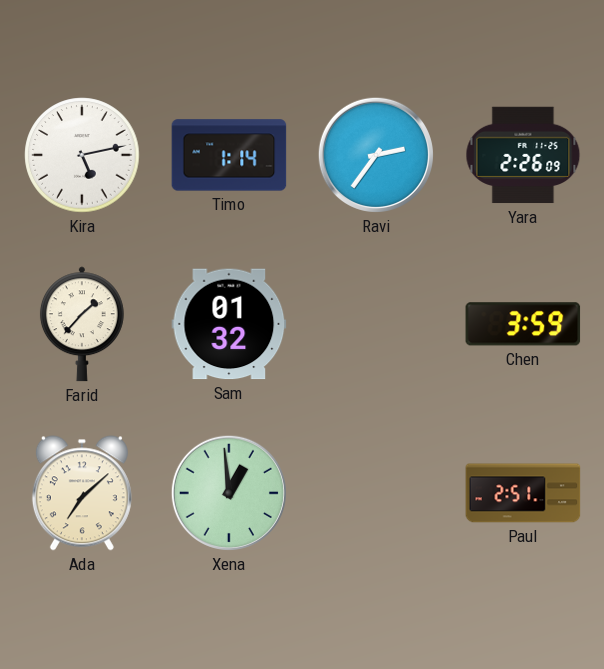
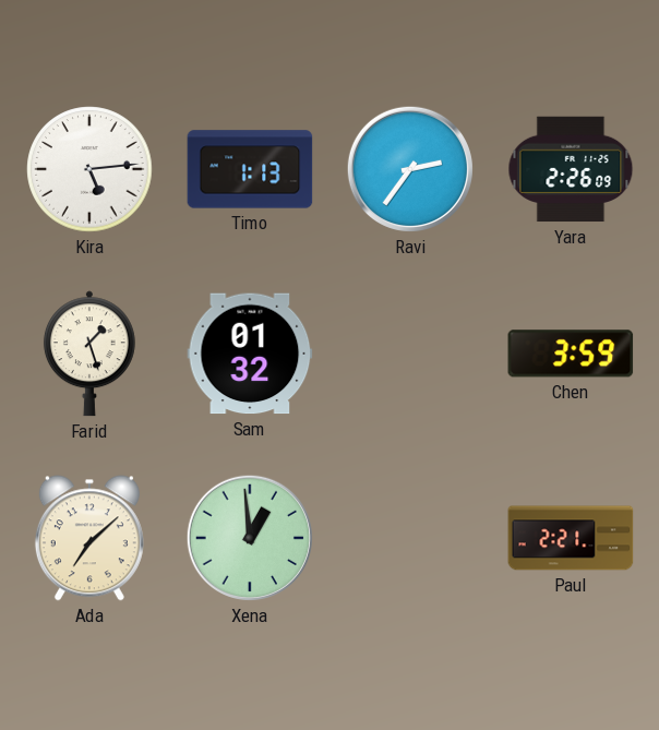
Kira: 5:13 -> 5:14 (89, 169)
Timo: 1:14 -> 1:13 (250, 169)
Farid: 1:37 -> 1:27 (89, 354)
Paul: 2:51 -> 2:21 (571, 538)
